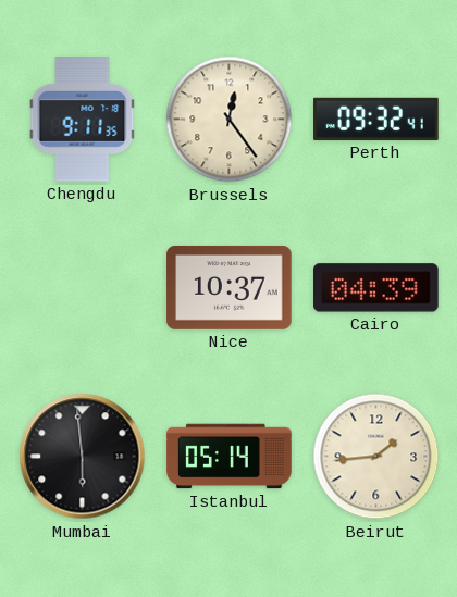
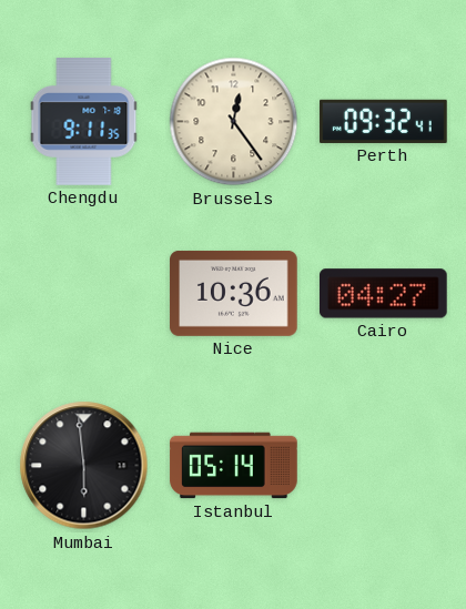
Nice: 10:37 -> 10:36 (234, 293)
Cairo: 04:39 -> 04:27 (384, 294)
Beirut: 1:44 -> none (376, 457)
